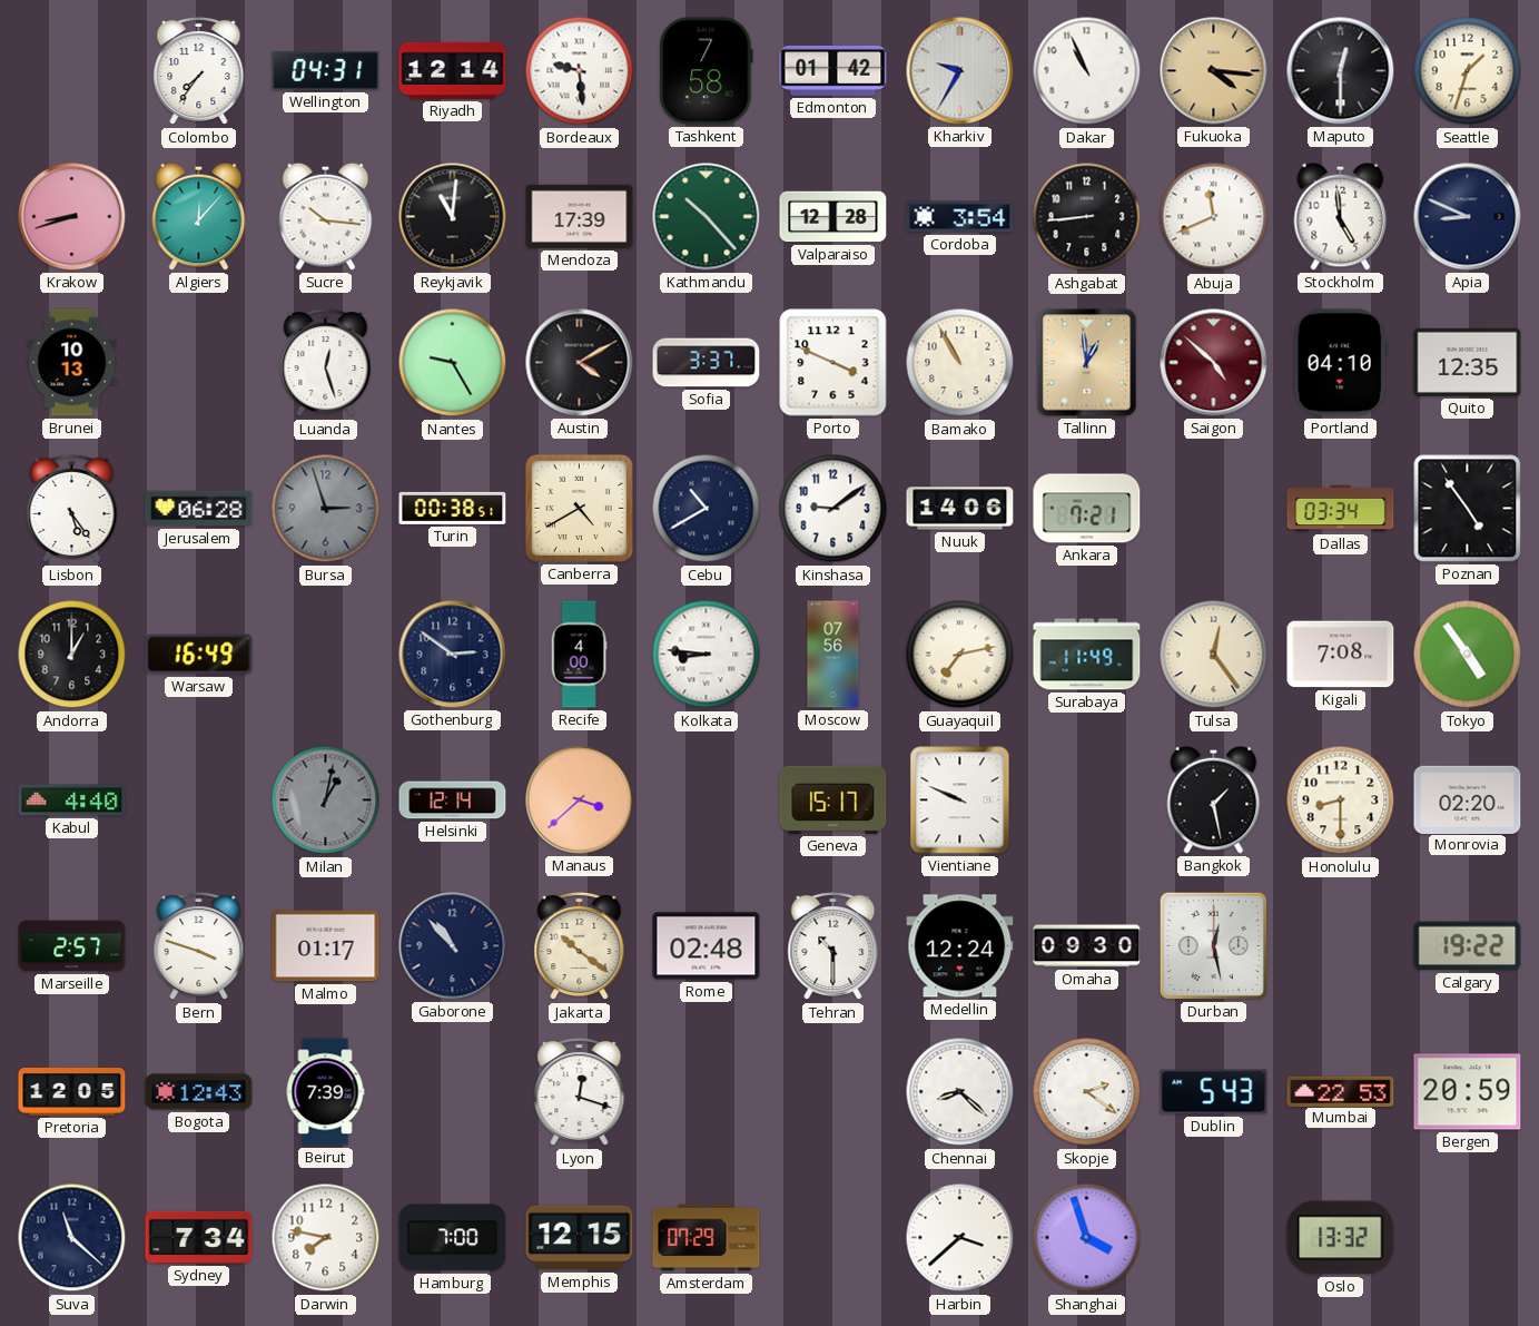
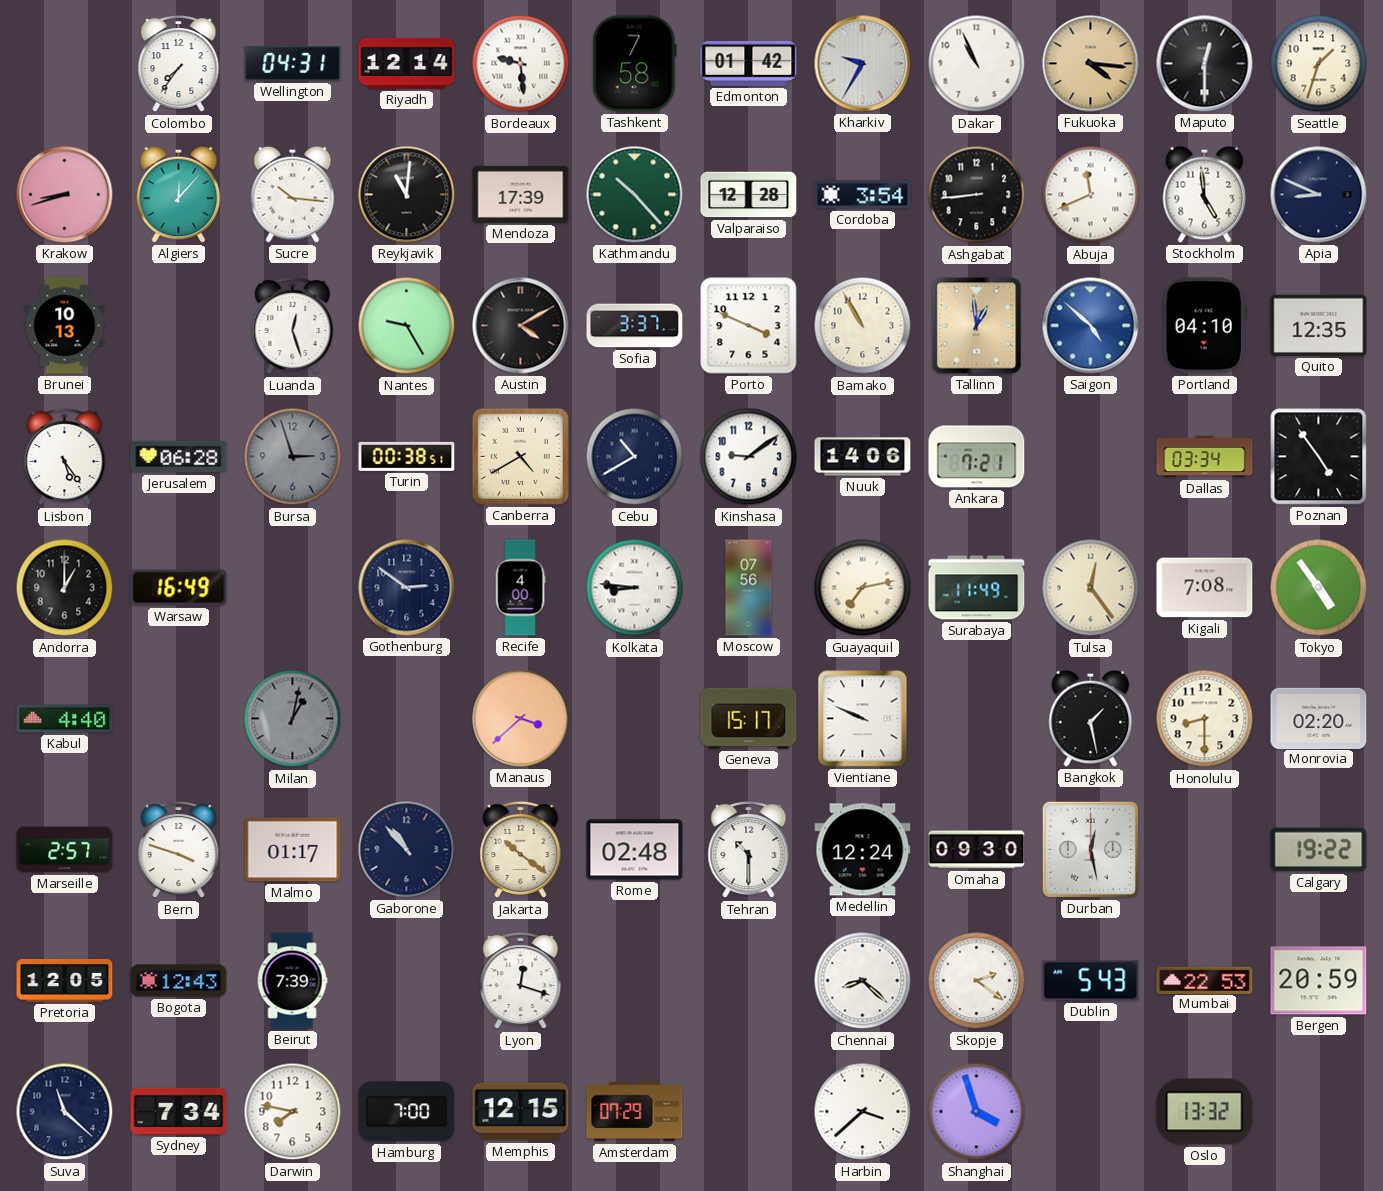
Saigon dial: burgundy -> blue (1091, 326)
Helsinki: 12:14 -> none (453, 800)
